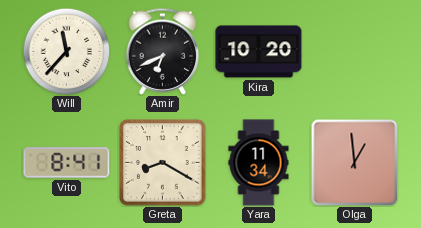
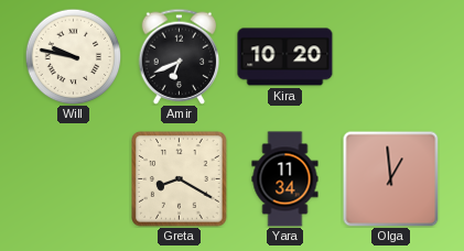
Will: 11:37 -> 9:47 (73, 56)
Vito: 8:41 -> none (67, 163)
